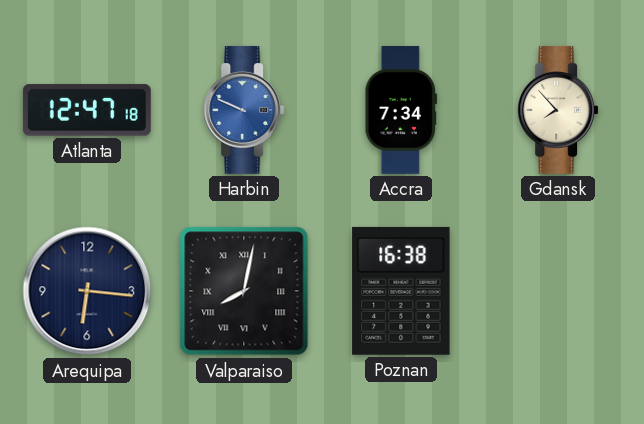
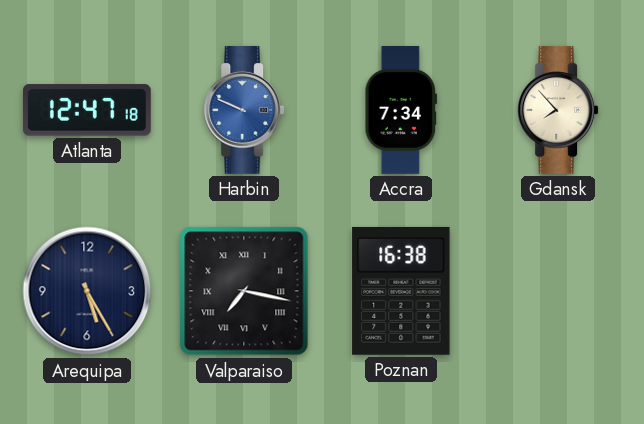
Arequipa: 6:16 -> 5:25 (87, 291)
Valparaiso: 8:02 -> 7:17 (244, 291)
